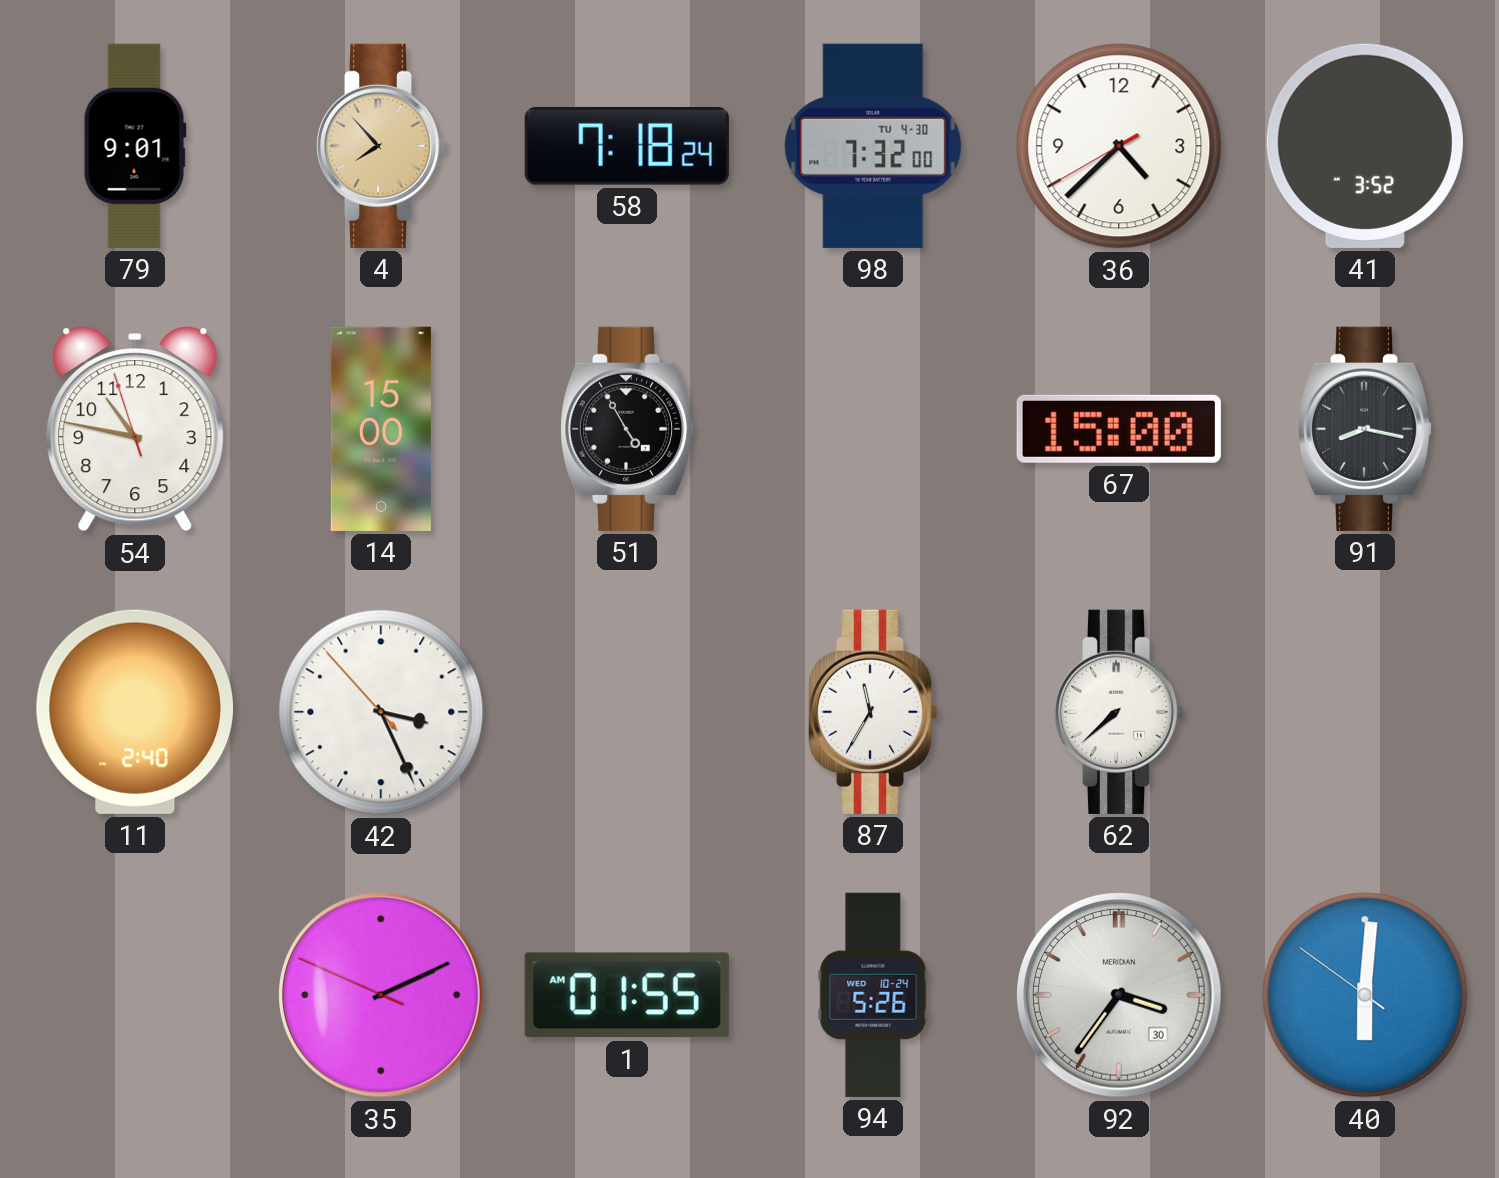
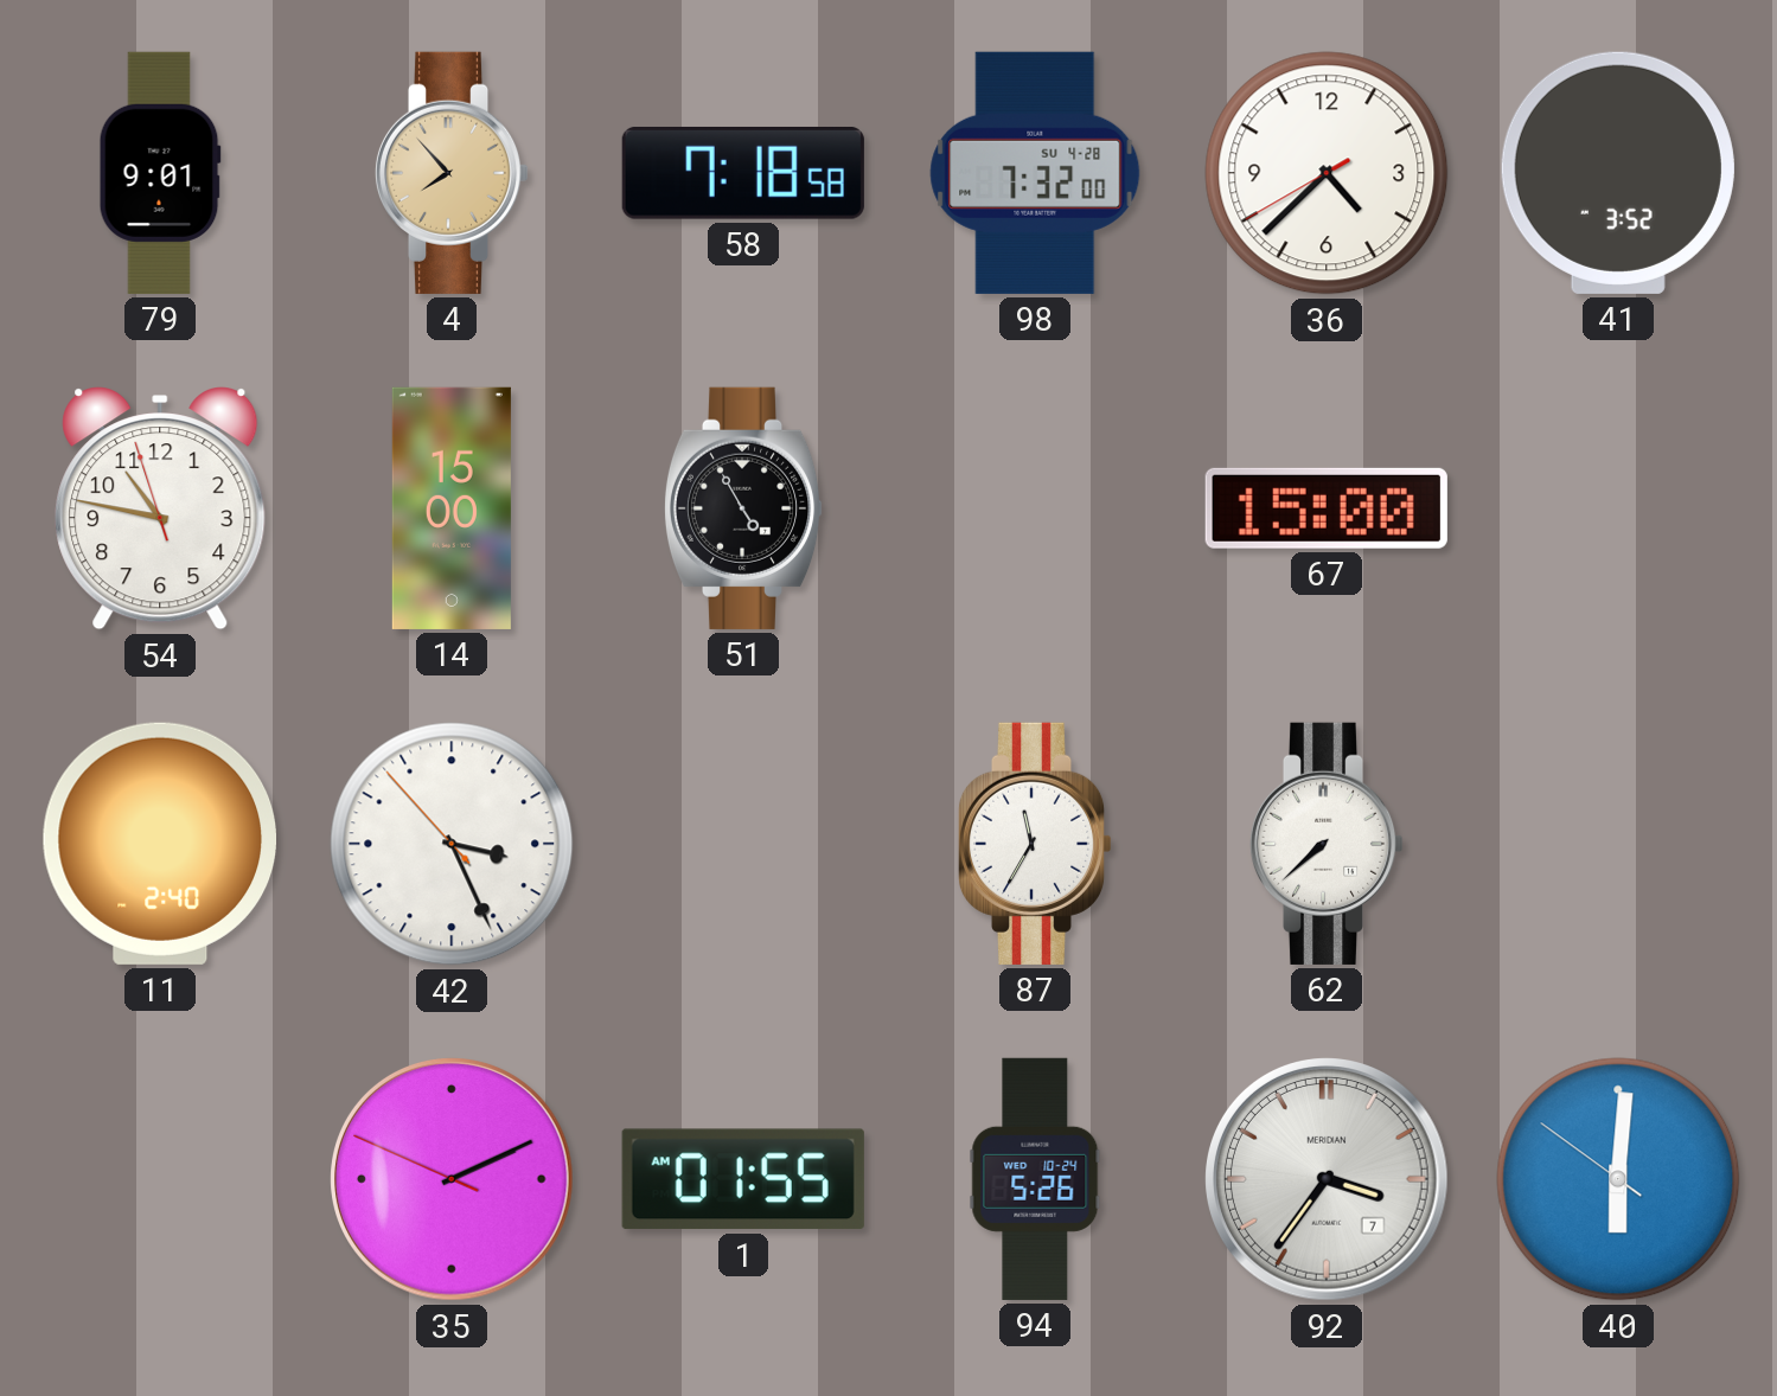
58: 7:18:24 -> 7:18:58 (743, 173)
98 date: TU 4-30 -> SU 4-28 (1035, 173)
91: 8:17 -> none (1365, 429)
92 date: 30 -> 7 (1327, 1180)
